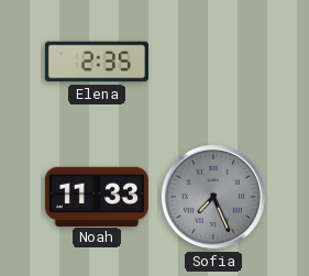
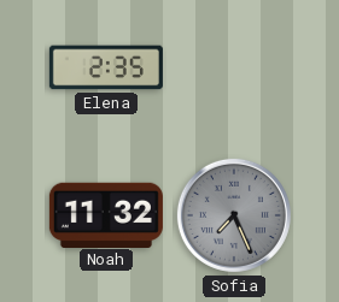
Noah: 11:33 -> 11:32 (106, 214)
